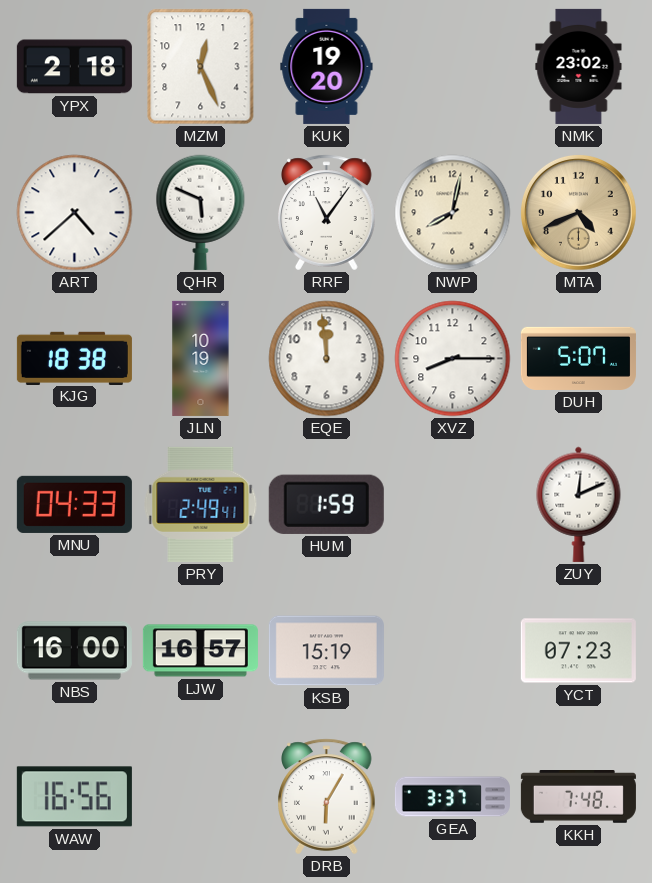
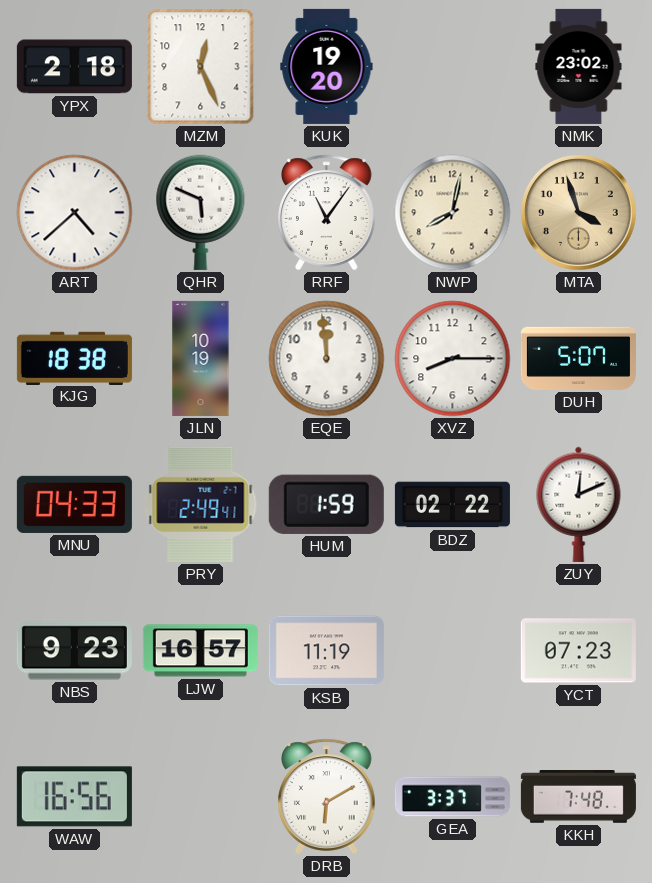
MTA: 4:41 -> 3:57 (578, 212)
BDZ: none -> 02:22 (452, 505)
NBS: 16:00 -> 9:23 (74, 651)
KSB: 15:19 -> 11:19 (326, 651)
DRB: 6:05 -> 6:10 (327, 797)
